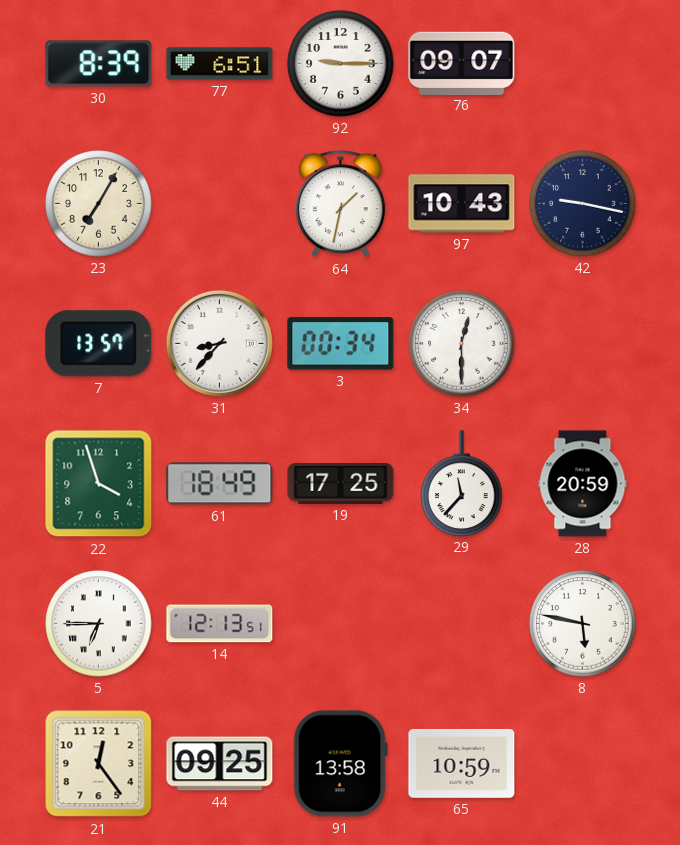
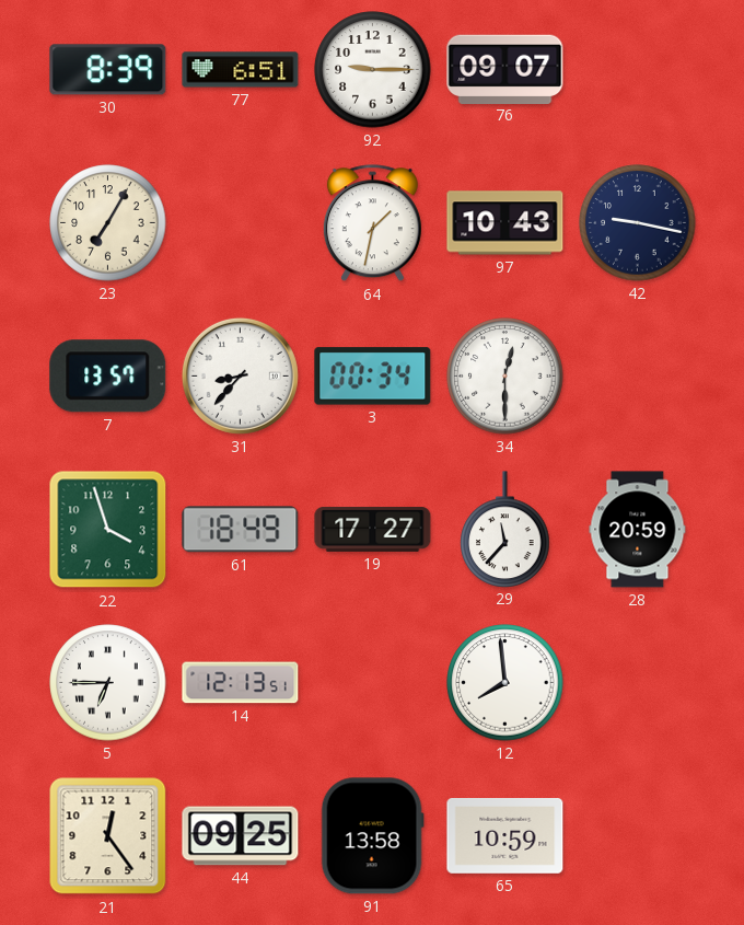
19: 17:25 -> 17:27 (373, 529)
12: none -> 7:59 (505, 683)
8: 5:47 -> none (583, 624)
